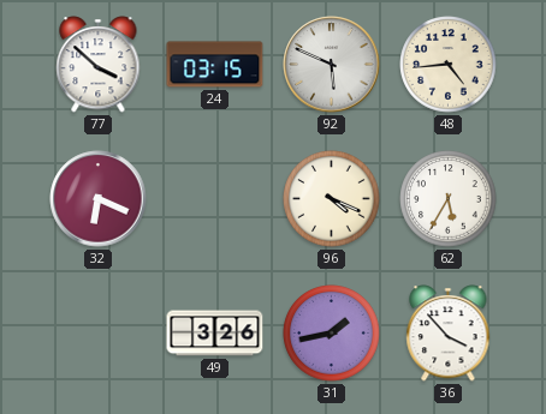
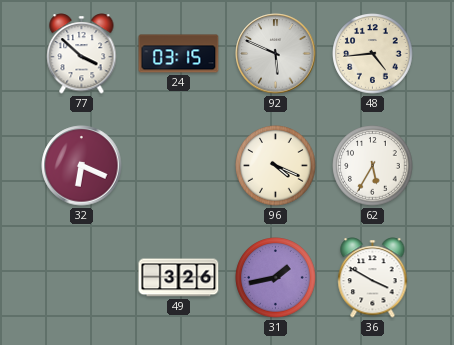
36: 3:53 -> 3:50 (373, 278)
